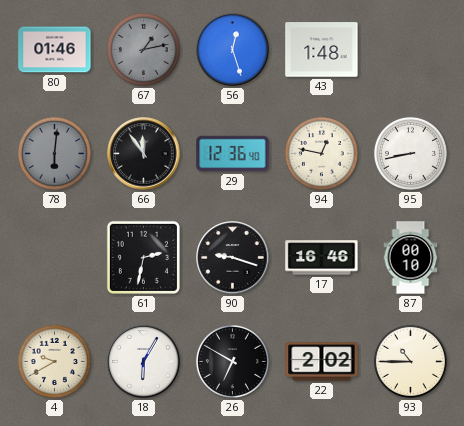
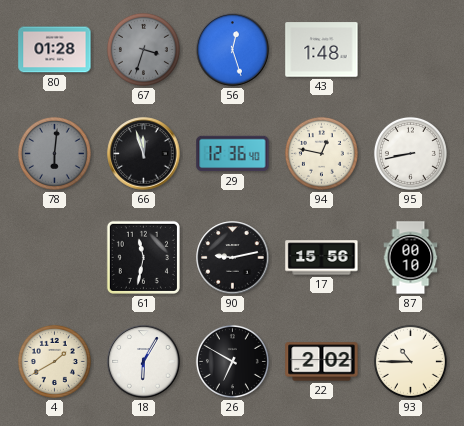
80: 01:46 -> 01:28 (55, 50)
67: 1:13 -> 3:33 (143, 49)
66: 11:54 -> 11:57 (144, 154)
61: 2:32 -> 11:32 (143, 257)
90: 9:18 -> 9:13 (233, 258)
17: 16:46 -> 15:56 (322, 258)
4: 9:40 -> 1:40 (54, 361)
